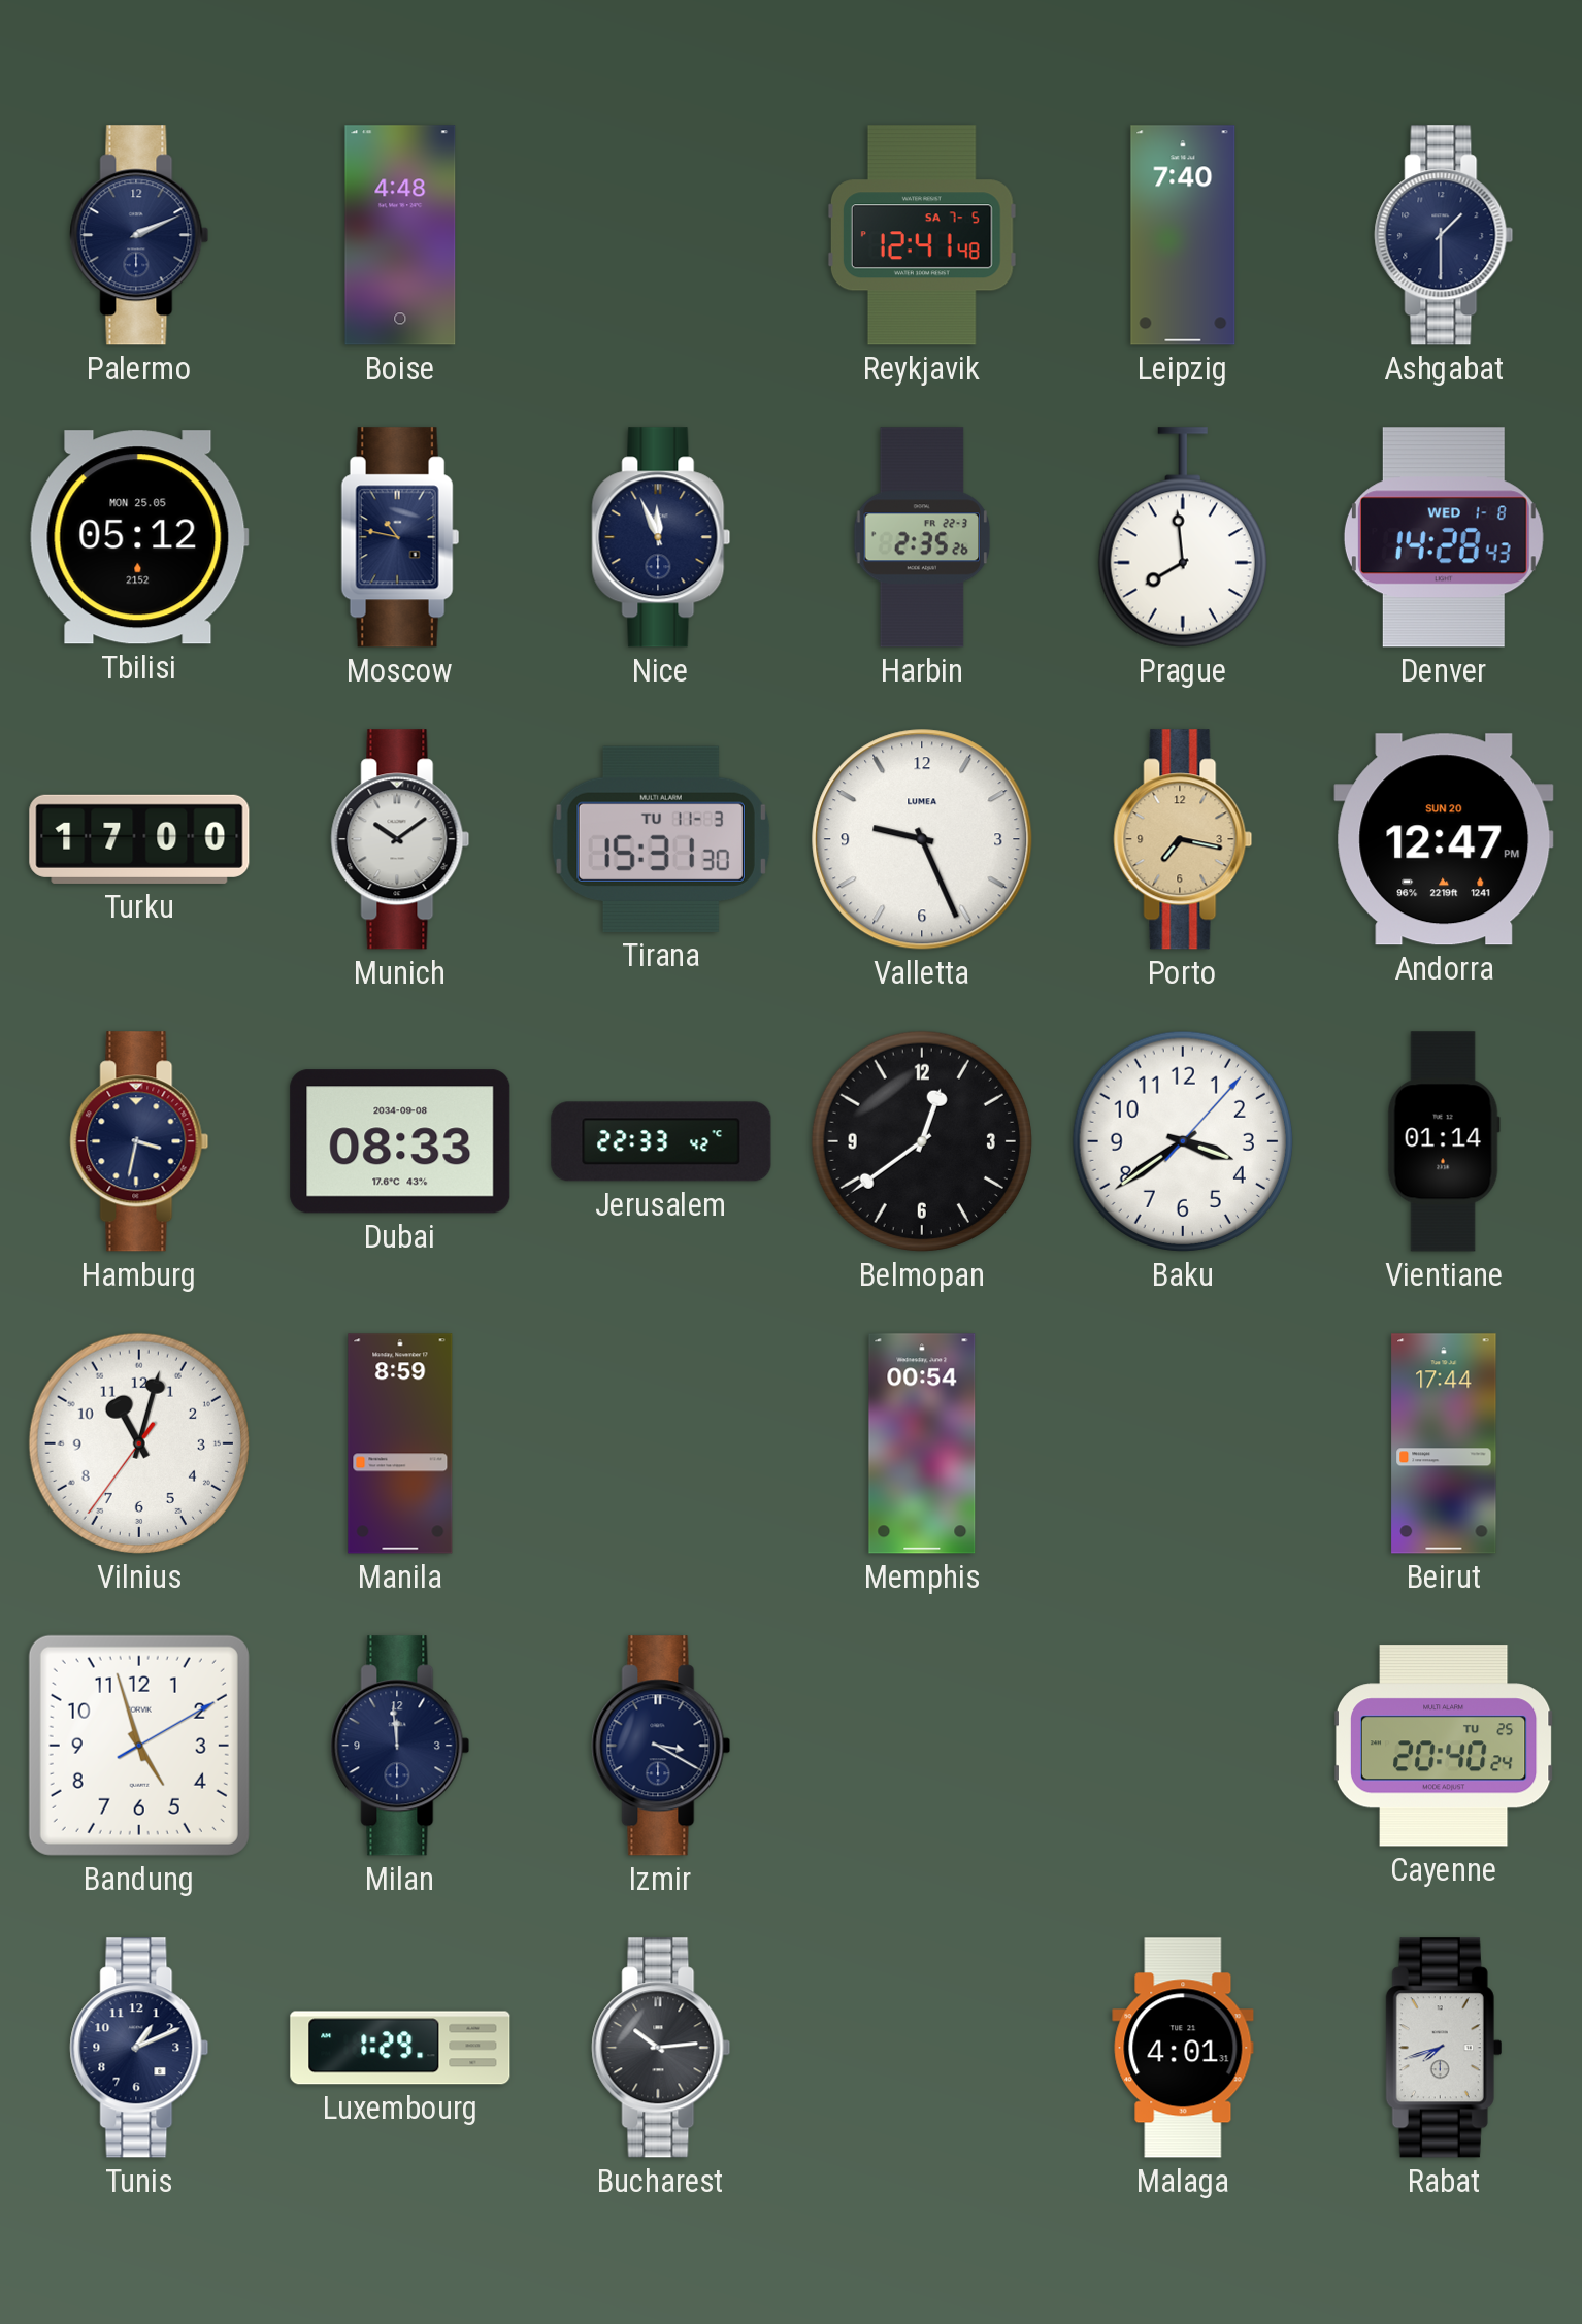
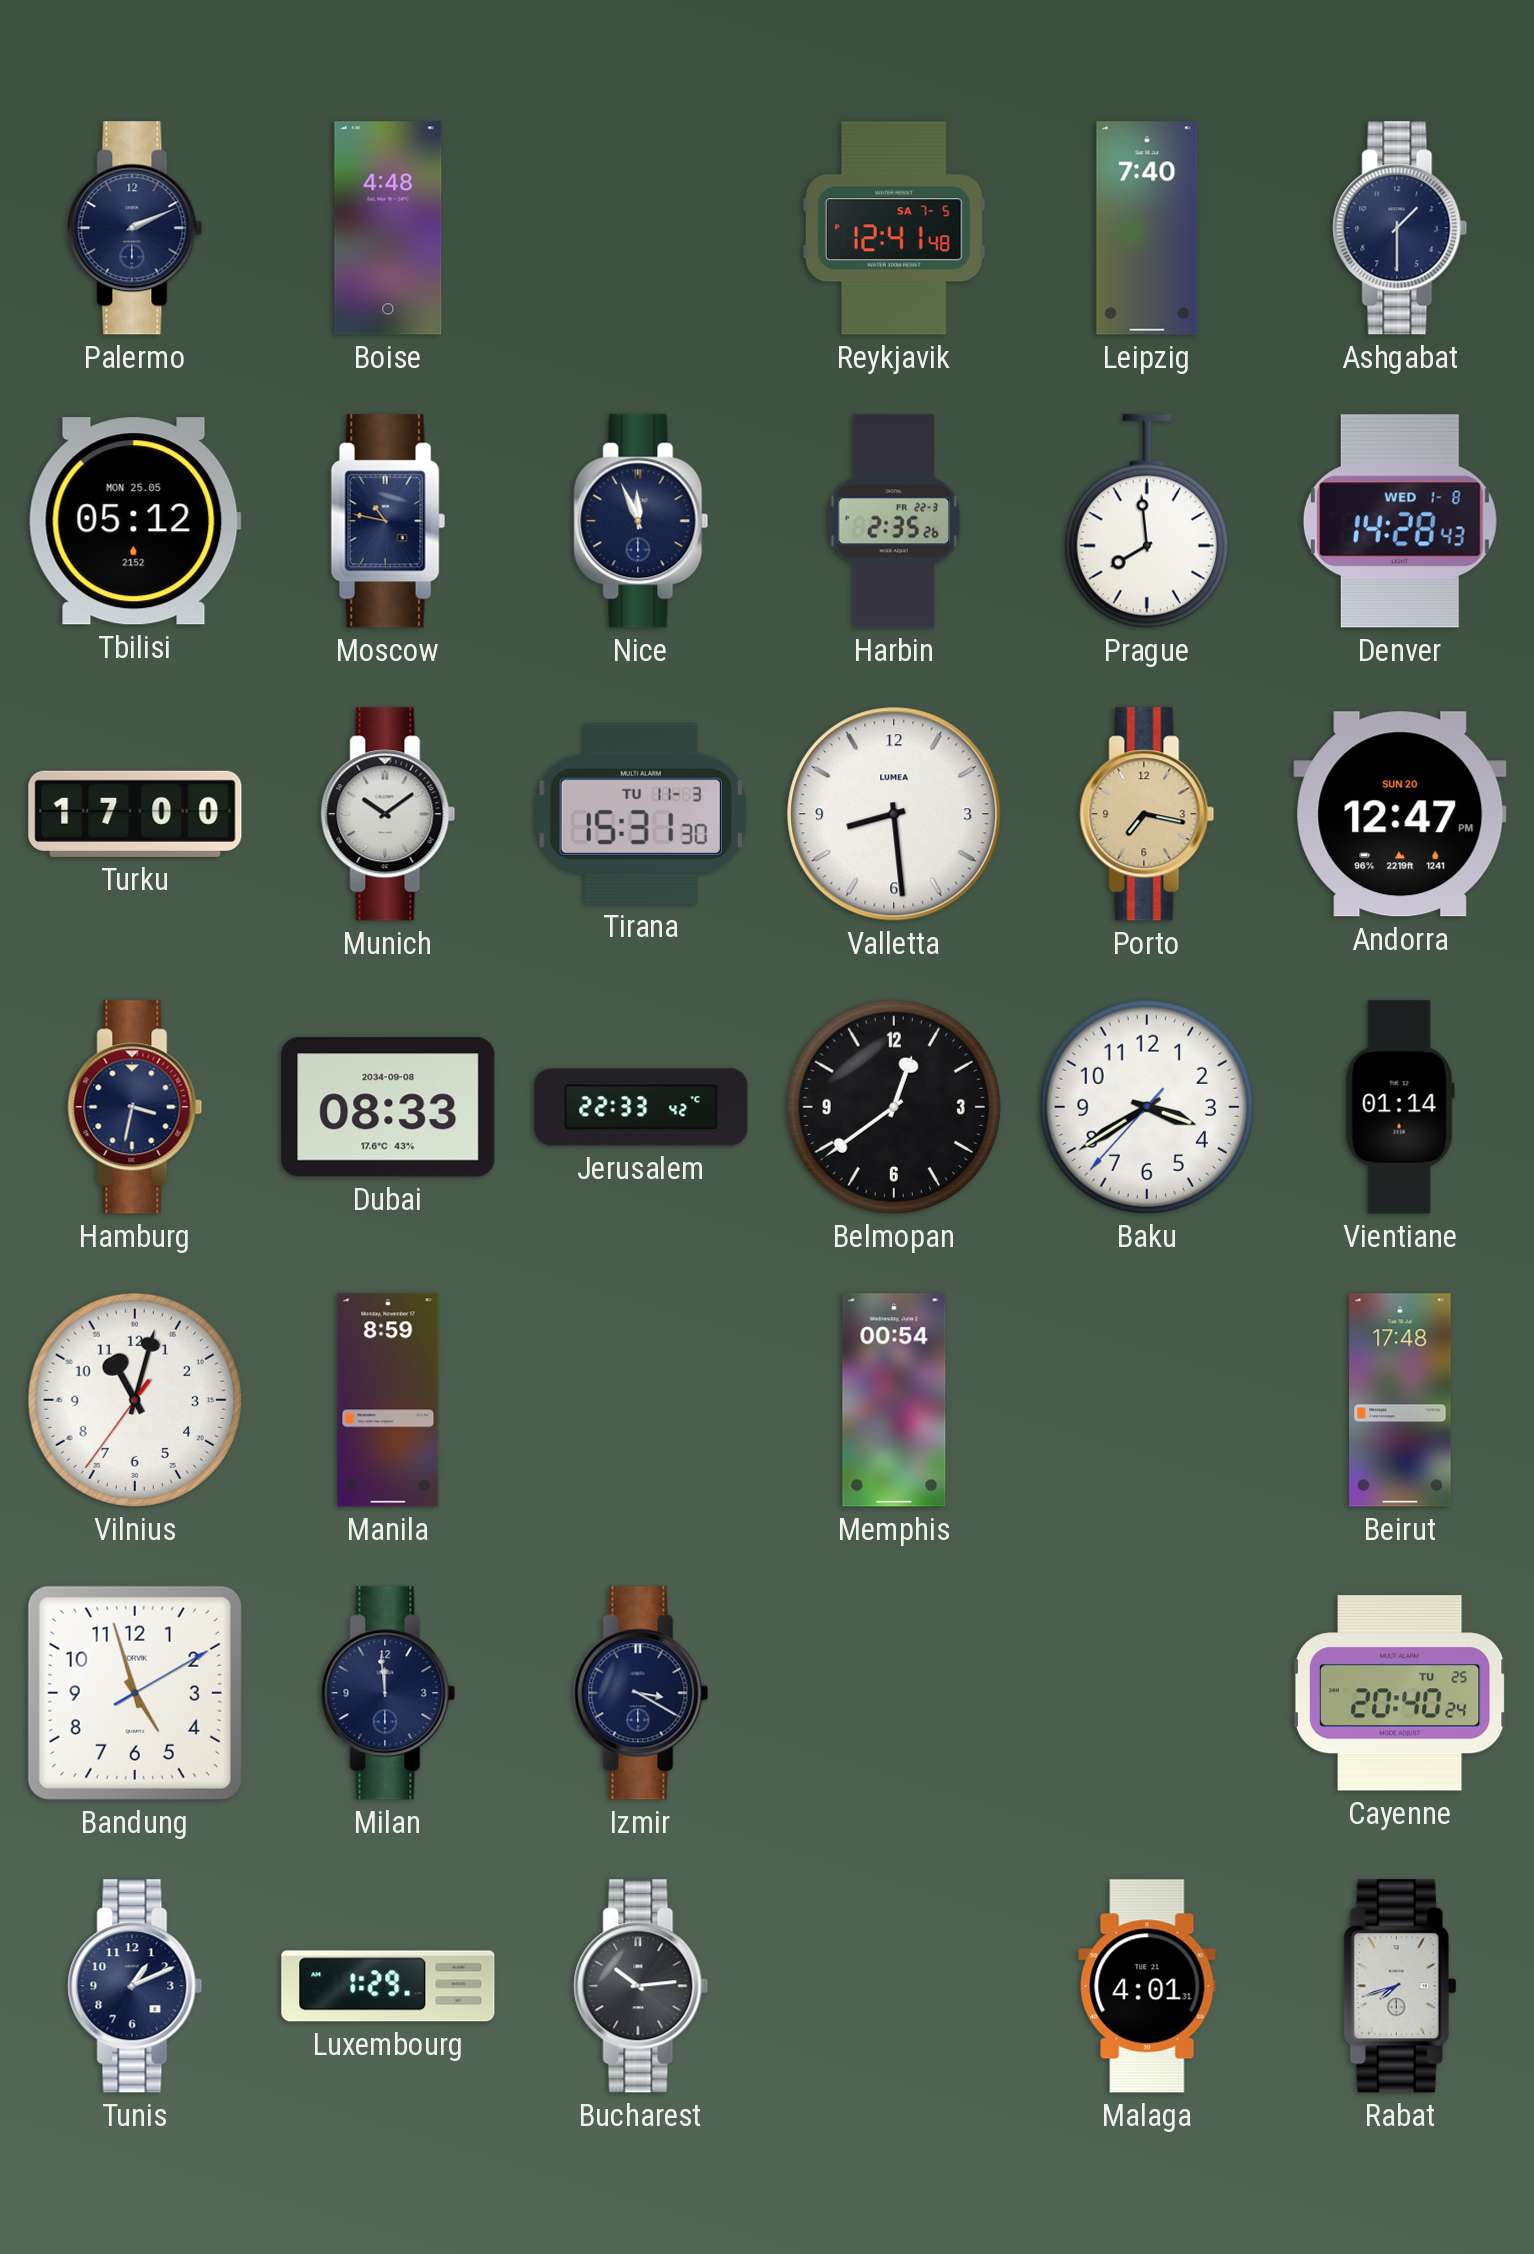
Valletta: 9:26 -> 8:29 (894, 814)
Baku: 3:39:07 -> 3:39:37 (1147, 1107)
Beirut: 17:44 -> 17:48 (1400, 1400)
